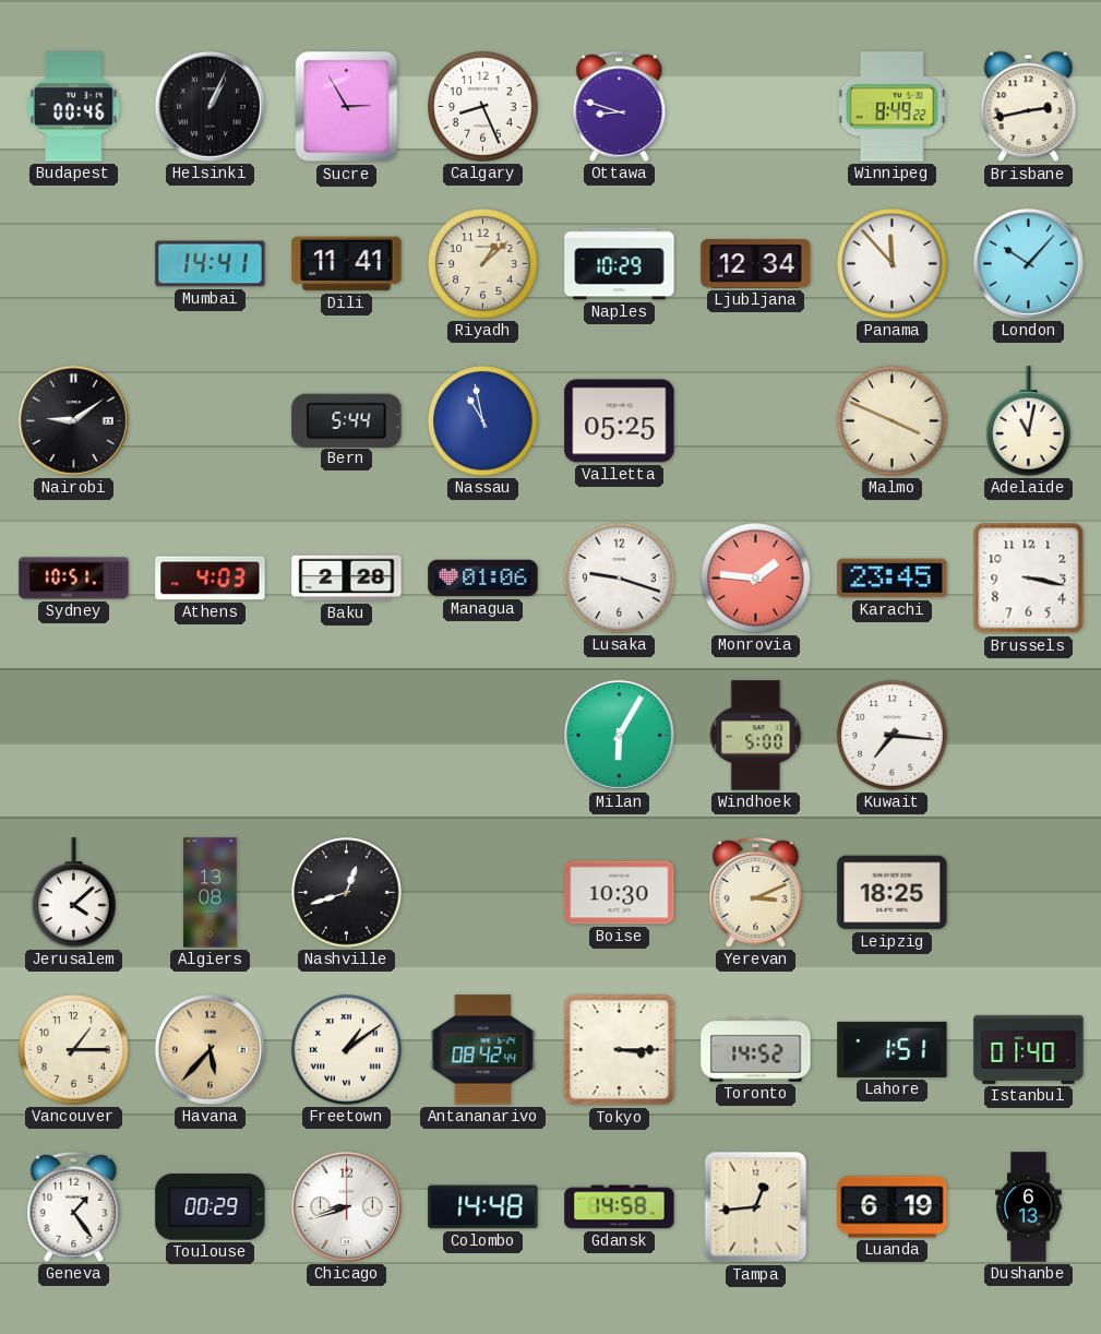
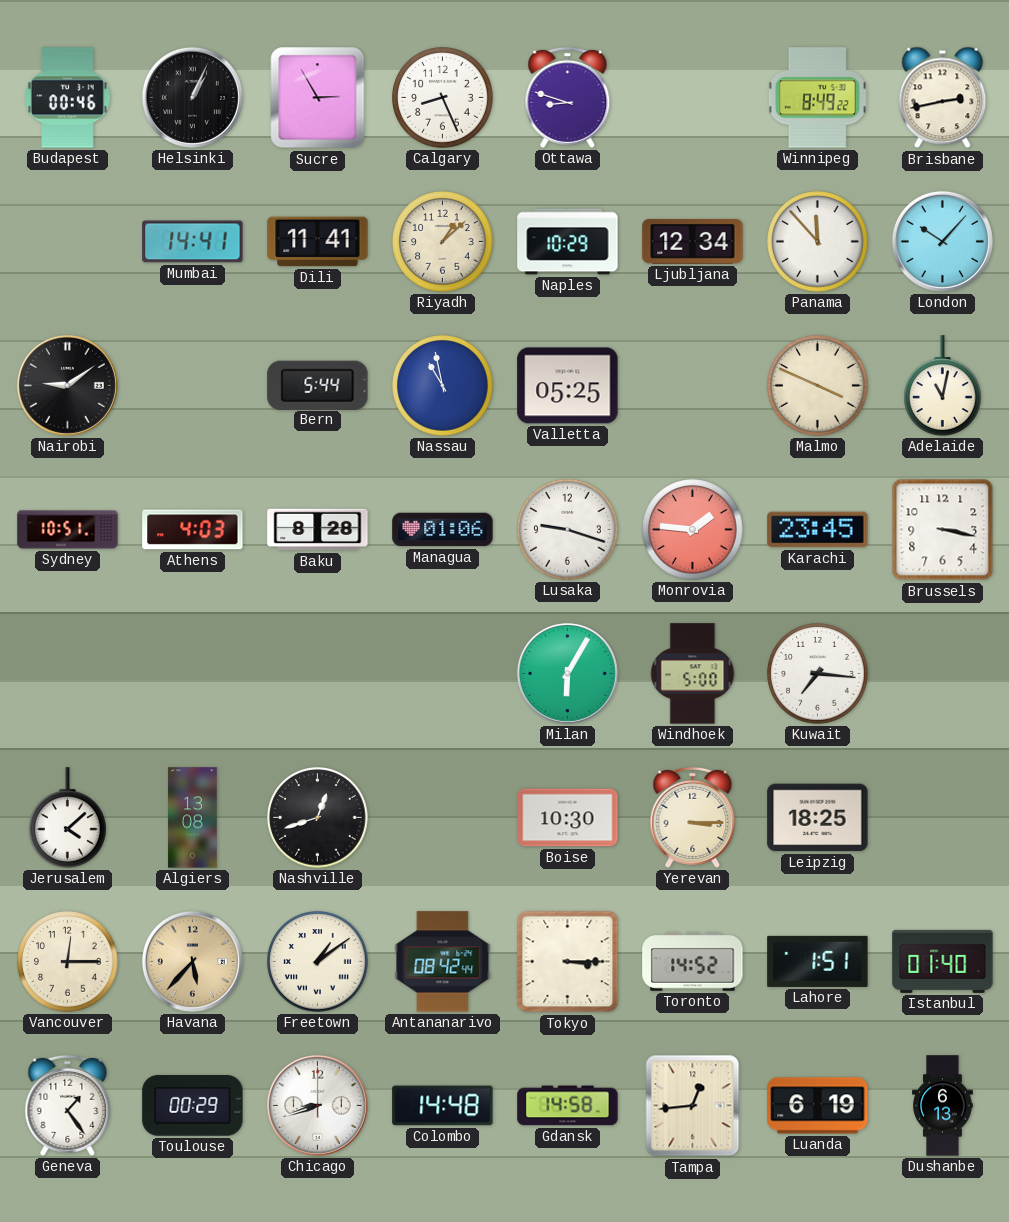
Baku: 2:28 -> 8:28 (318, 530)
Yerevan: 3:11 -> 3:15 (693, 817)
Vancouver: 1:15 -> 12:15 (68, 962)
